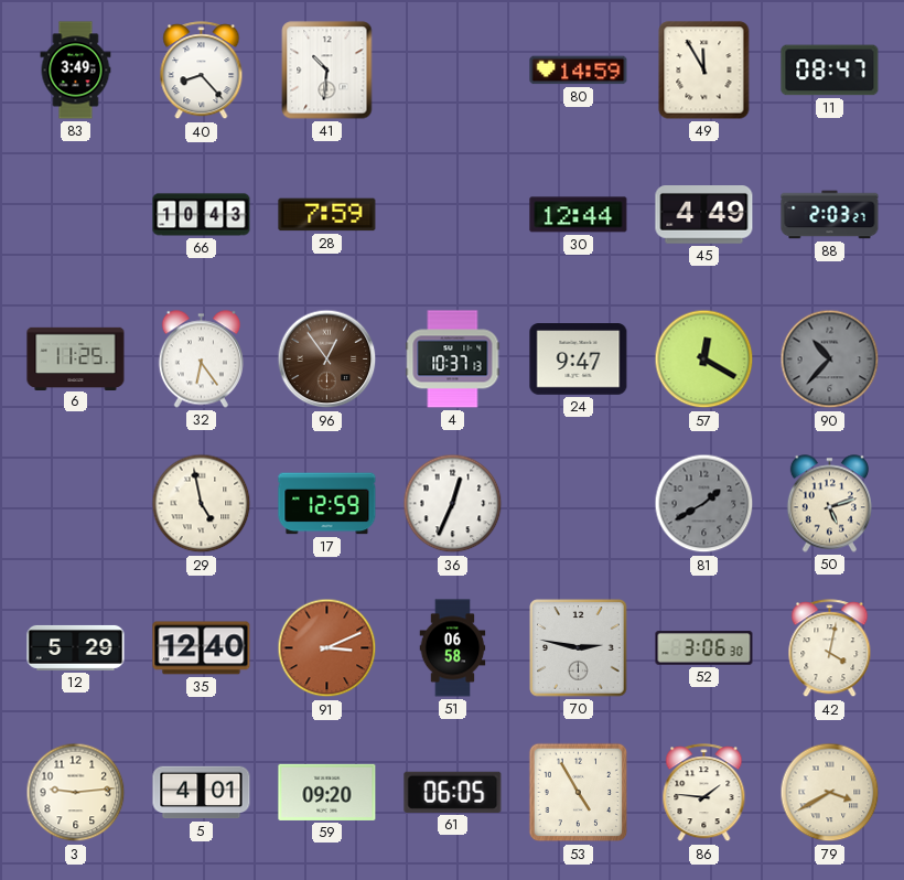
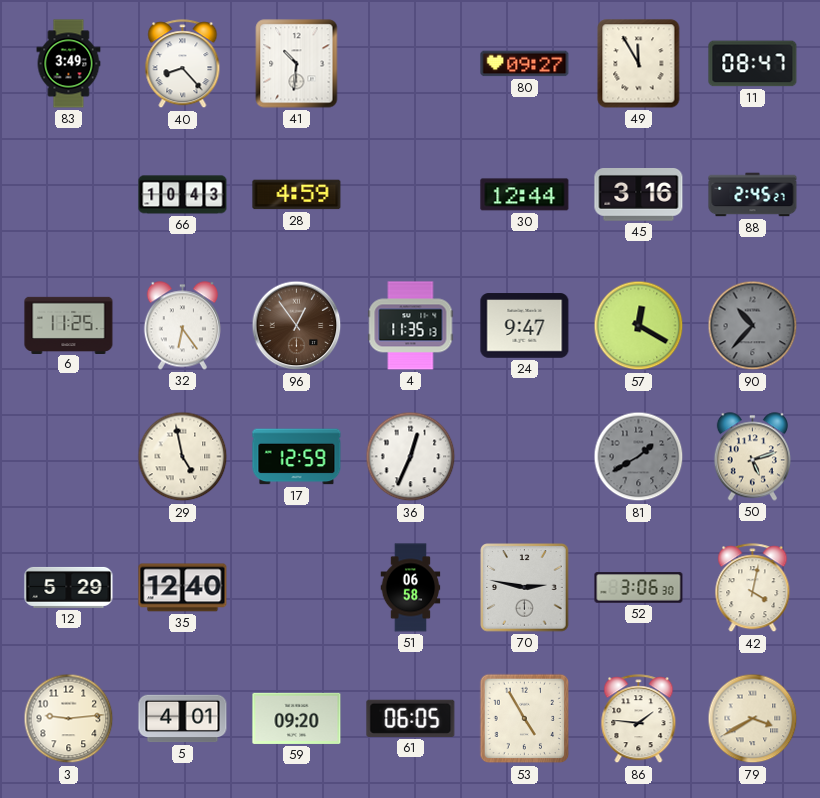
80: 14:59 -> 09:27 (525, 64)
28: 7:59 -> 4:59 (297, 195)
45: 4:49 -> 3:16 (639, 195)
88: 2:03 -> 2:45 (753, 195)
4: 10:37 -> 11:35 (411, 326)
91: 3:11 -> none (327, 648)
